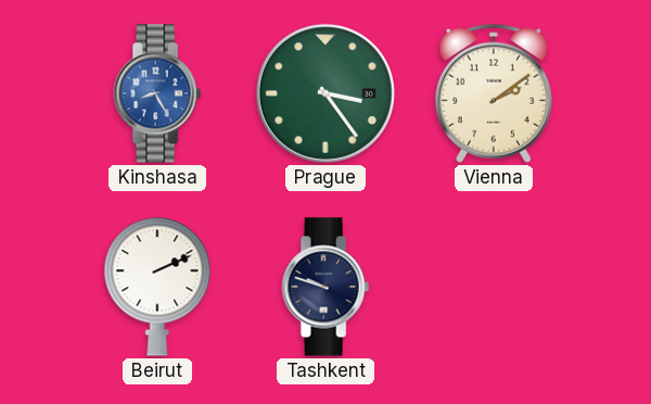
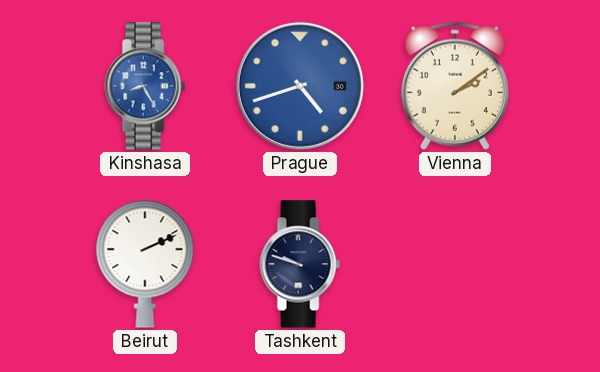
Prague: 3:24 -> 4:42 (300, 86)
Prague dial: green -> blue (300, 86)
